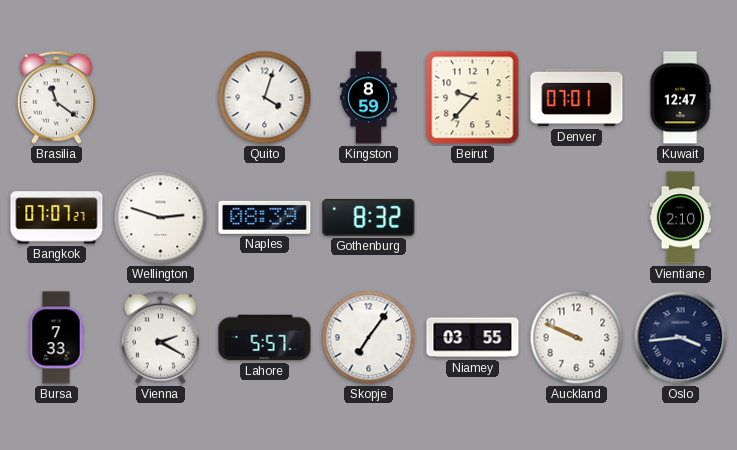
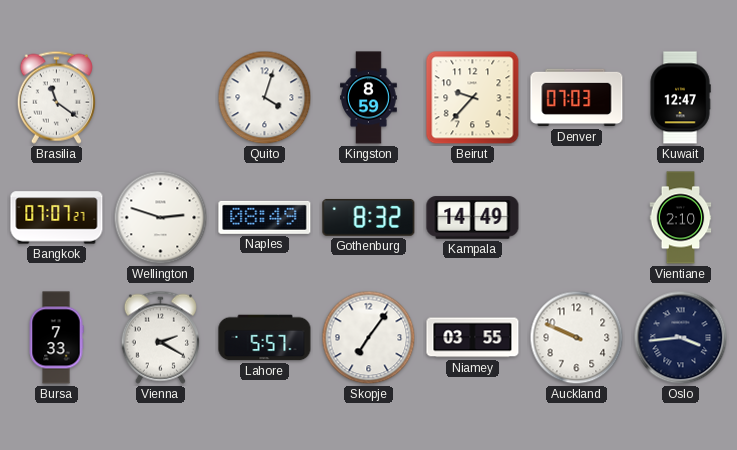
Denver: 07:01 -> 07:03 (577, 98)
Naples: 08:39 -> 08:49 (265, 217)
Kampala: none -> 14:49 (473, 218)
